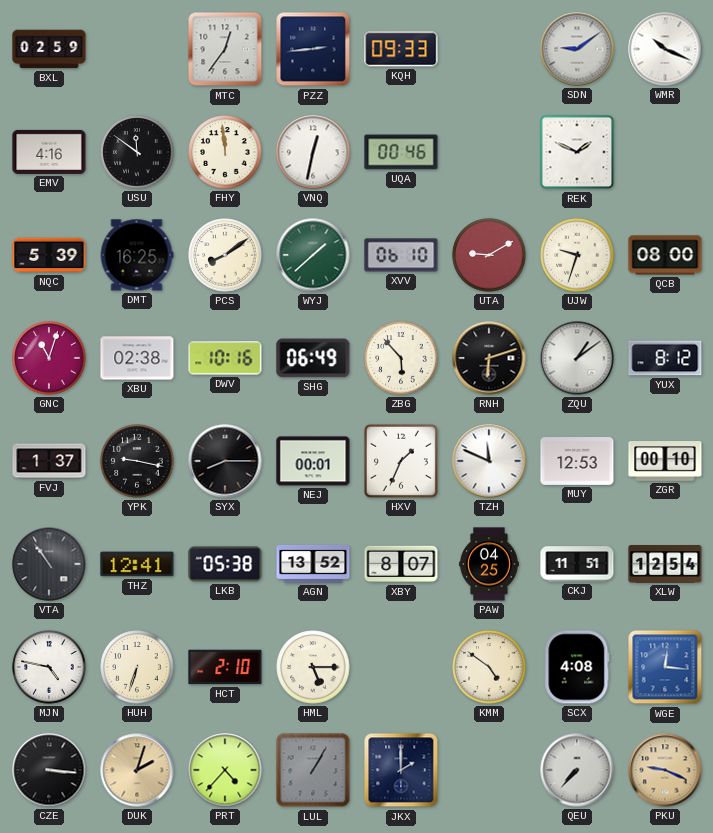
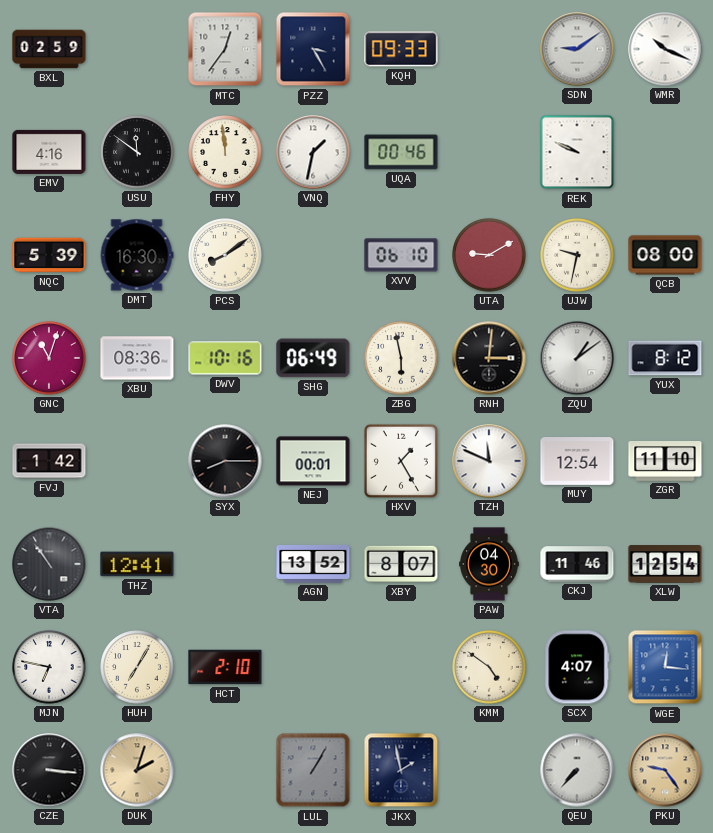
PZZ: 2:44 -> 3:25 (313, 49)
VNQ: 12:32 -> 1:32 (313, 152)
REK: 1:49 -> 9:49 (577, 152)
DMT: 16:25 -> 16:30 (137, 255)
WYJ: 1:38 -> none (313, 255)
UJW: 9:33 -> 9:32 (577, 255)
XBU: 02:38 -> 08:36 (137, 358)
ZBG: 5:53 -> 5:58 (401, 358)
RNH: 6:12 -> 3:01 (489, 358)
FVJ: 1:37 -> 1:42 (49, 461)
YPK: 9:17 -> none (137, 461)
HXV: 1:34 -> 1:25 (401, 461)
MUY: 12:53 -> 12:54 (577, 462)
ZGR: 00:10 -> 11:10 (665, 461)
LKB: 05:38 -> none (225, 564)
PAW: 04:25 -> 04:30 (490, 564)
CKJ: 11:51 -> 11:46 (577, 564)
MJN: 4:47 -> 6:47 (49, 667)
HUH: 6:33 -> 7:05 (137, 667)
HML: 5:15 -> none (313, 667)
SCX: 4:08 -> 4:07 (577, 667)
PRT: 4:37 -> none (225, 770)
JKX: 2:00 -> 1:58 (401, 770)
PKU: 9:19 -> 9:24 (665, 770)
